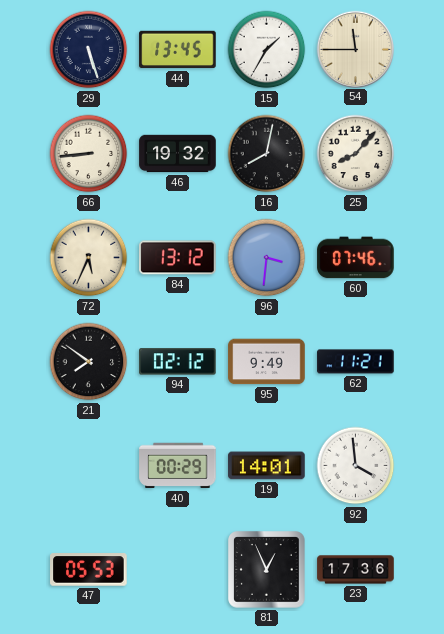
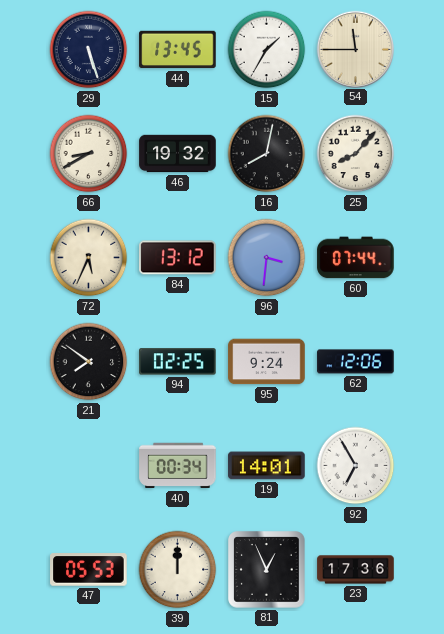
66: 8:44 -> 8:40 (89, 154)
60: 07:46 -> 07:44 (356, 258)
94: 02:12 -> 02:25 (178, 362)
95: 9:49 -> 9:24 (267, 362)
62: 11:21 -> 12:06 (356, 362)
40: 00:29 -> 00:34 (178, 466)
92: 3:59 -> 6:55 (356, 466)
39: none -> 12:00 (178, 570)
